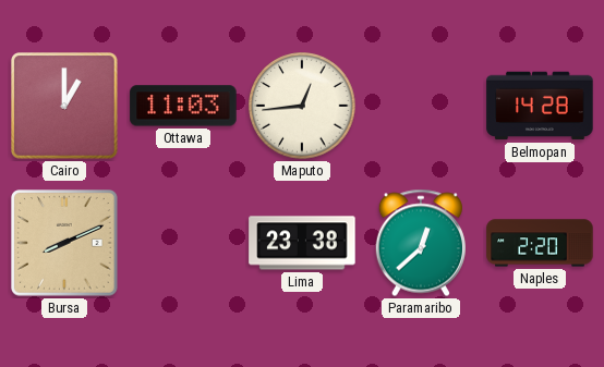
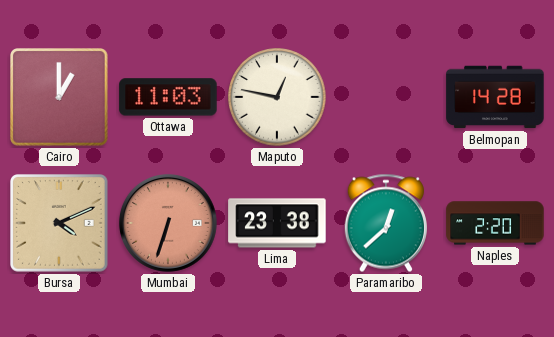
Maputo: 12:44 -> 12:47 (277, 97)
Bursa: 8:11 -> 4:11 (59, 223)
Mumbai: none -> 6:33 (168, 223)
